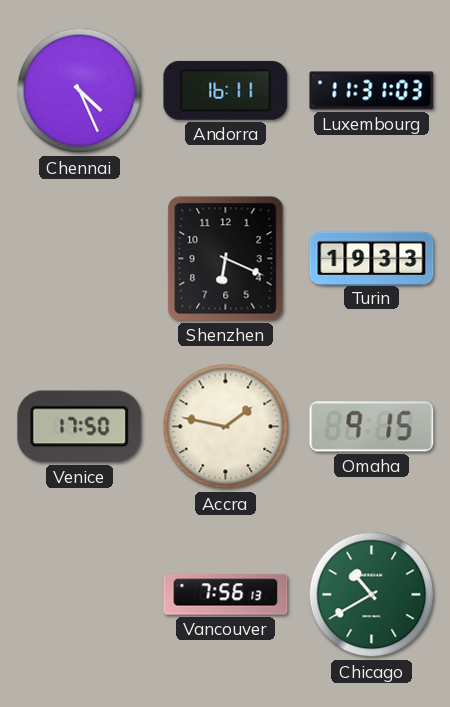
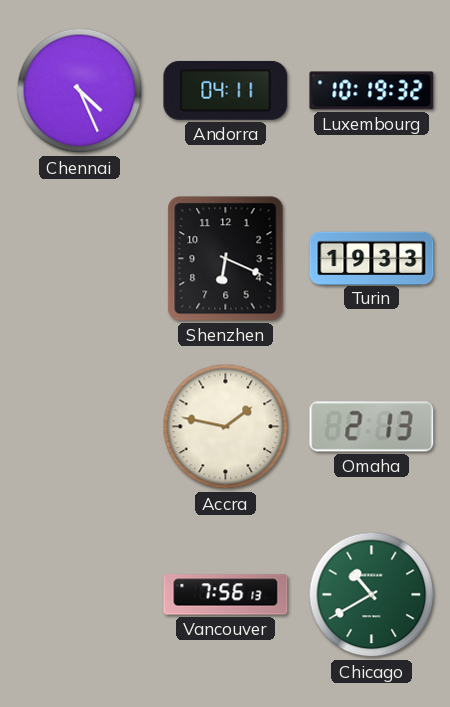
Andorra: 16:11 -> 04:11 (226, 90)
Luxembourg: 11:31 -> 10:19 (372, 91)
Venice: 17:50 -> none (80, 427)
Omaha: 9:15 -> 2:13 (372, 427)
